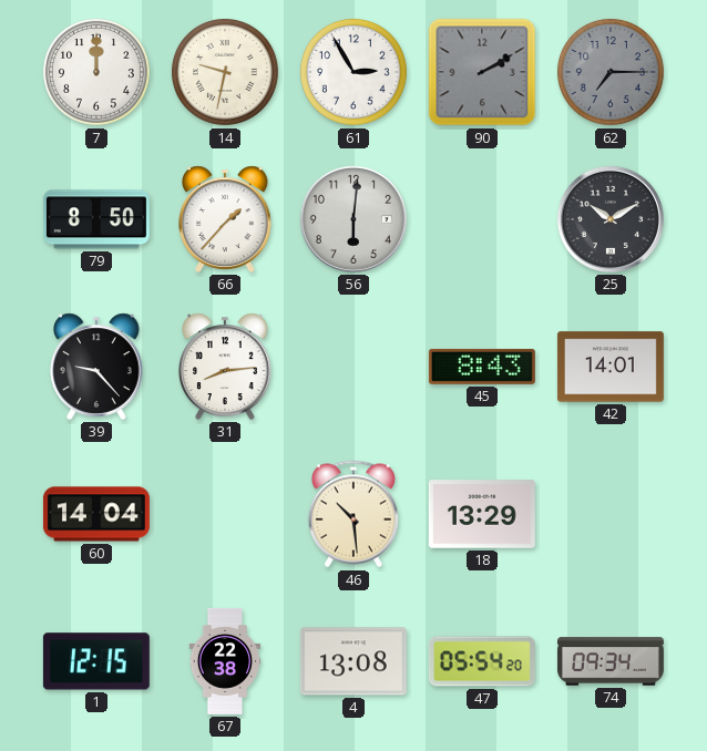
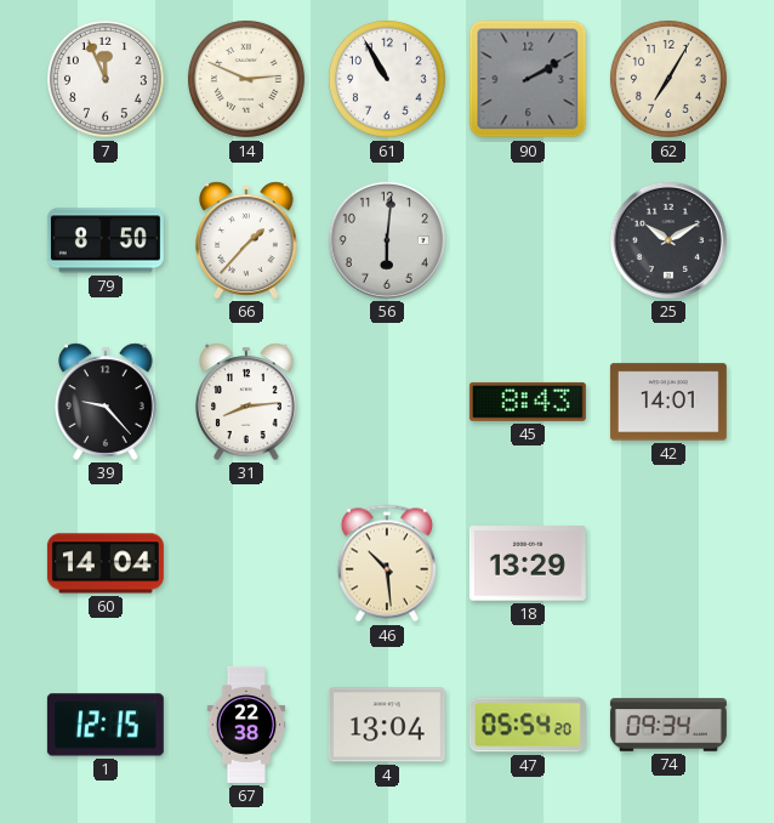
7: 12:00 -> 11:56 (106, 79)
14: 9:32 -> 2:49 (246, 79)
61: 2:55 -> 10:55 (387, 79)
62: 7:15 -> 7:05 (668, 79)
62 dial: grey -> cream (668, 79)
4: 13:08 -> 13:04 (387, 725)
